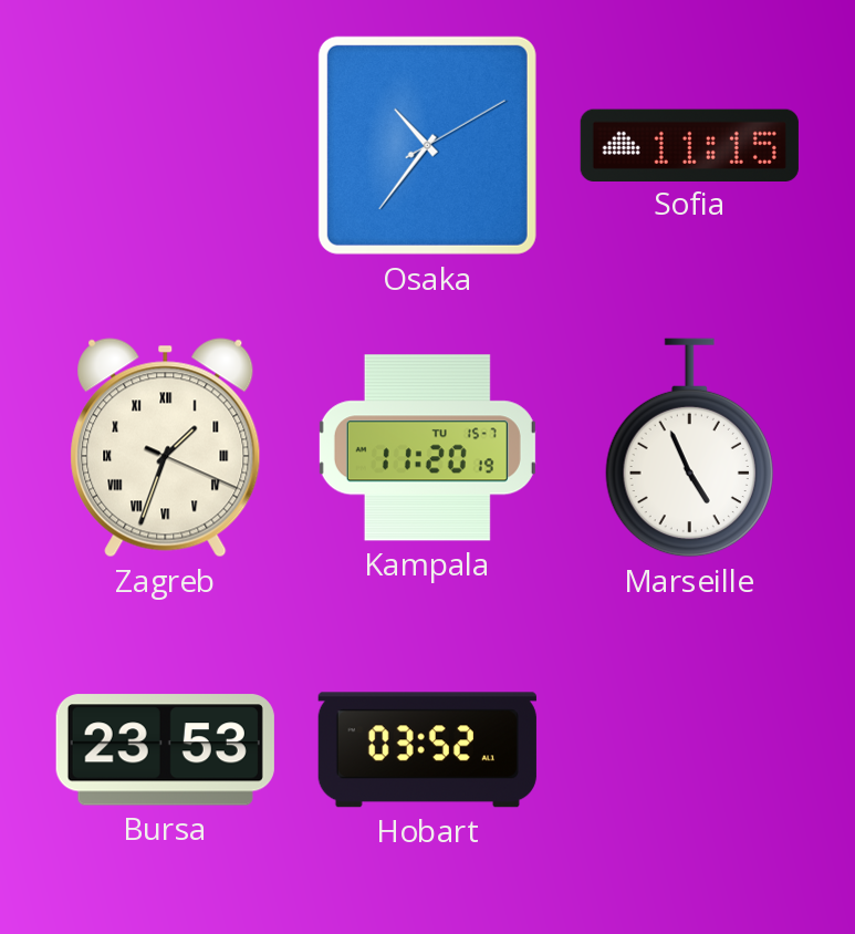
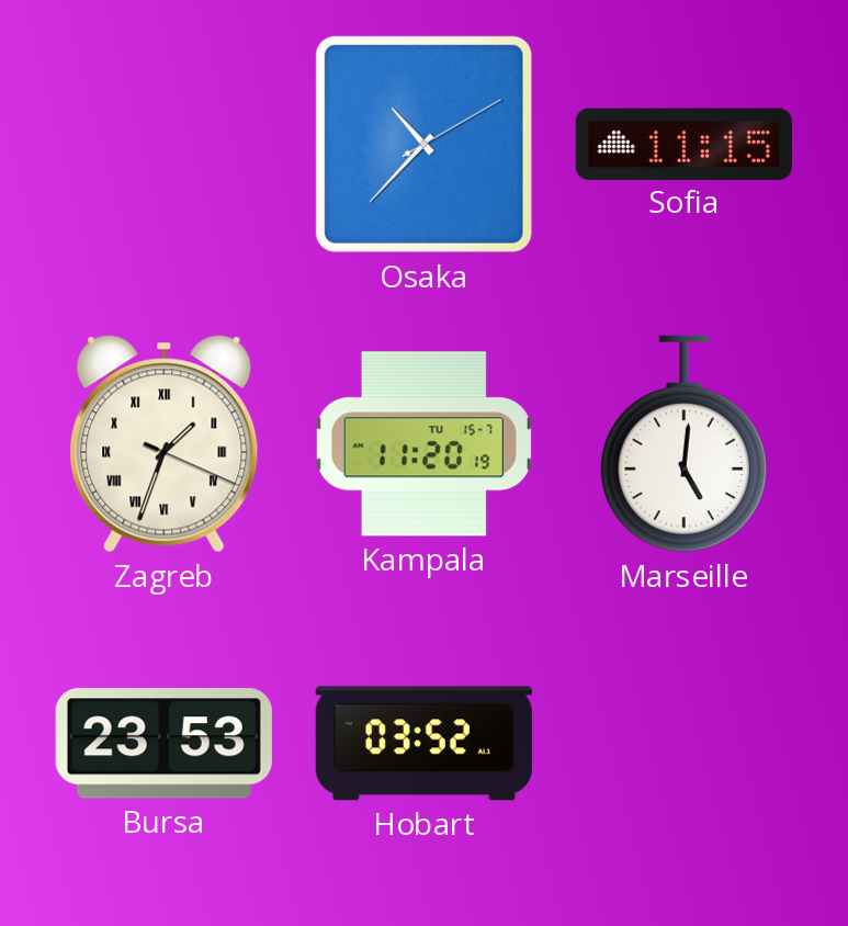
Osaka: 10:36 -> 10:37 (423, 144)
Marseille: 4:56 -> 5:01 (683, 444)
